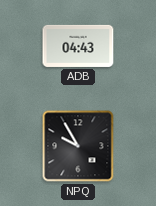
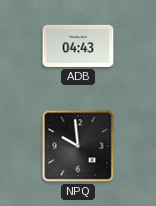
NPQ: 9:55 -> 9:59 (78, 146)
